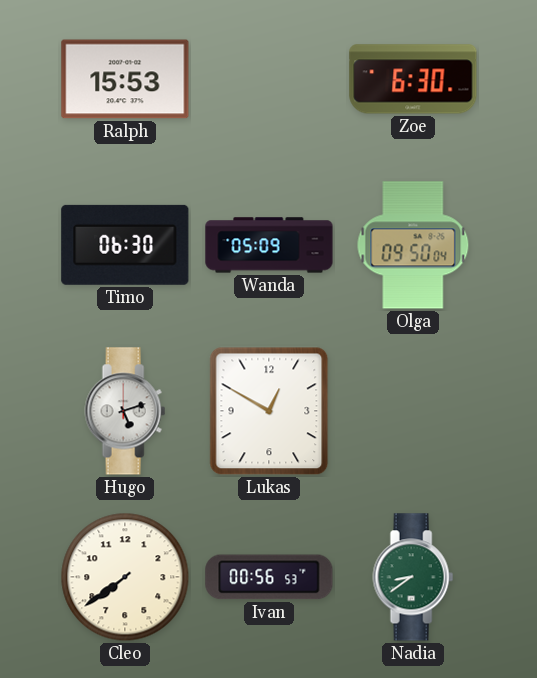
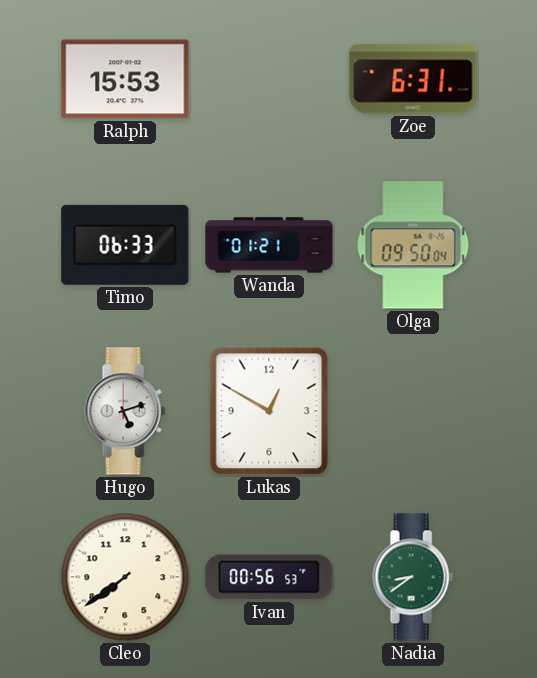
Zoe: 6:30 -> 6:31 (413, 79)
Timo: 06:30 -> 06:33 (125, 245)
Wanda: 05:09 -> 01:21 (269, 245)
